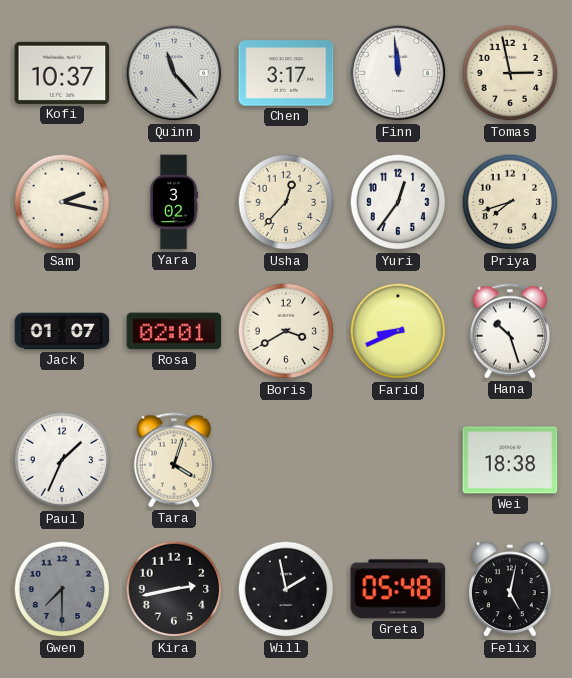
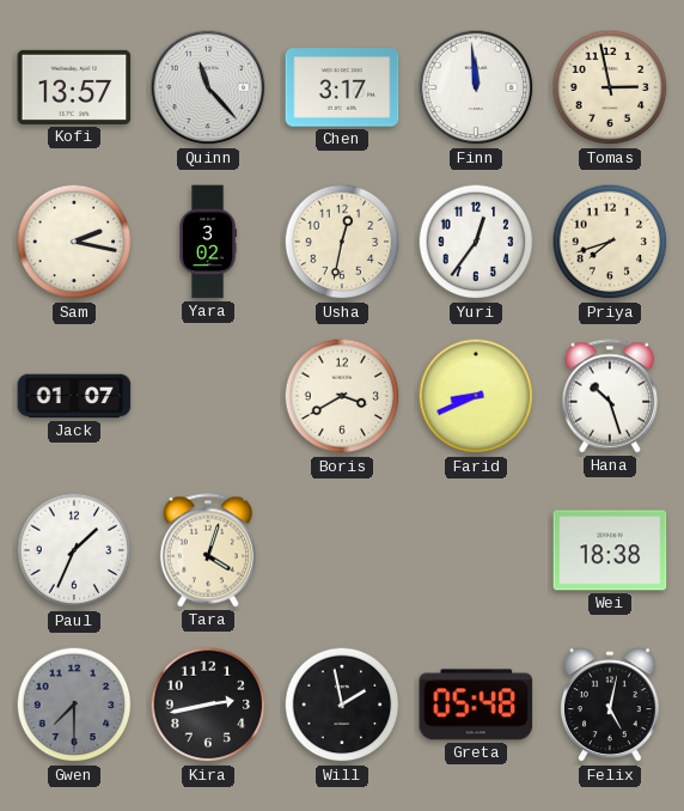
Kofi: 10:37 -> 13:57 (74, 87)
Usha: 12:37 -> 12:32 (342, 242)
Rosa: 02:01 -> none (174, 331)
